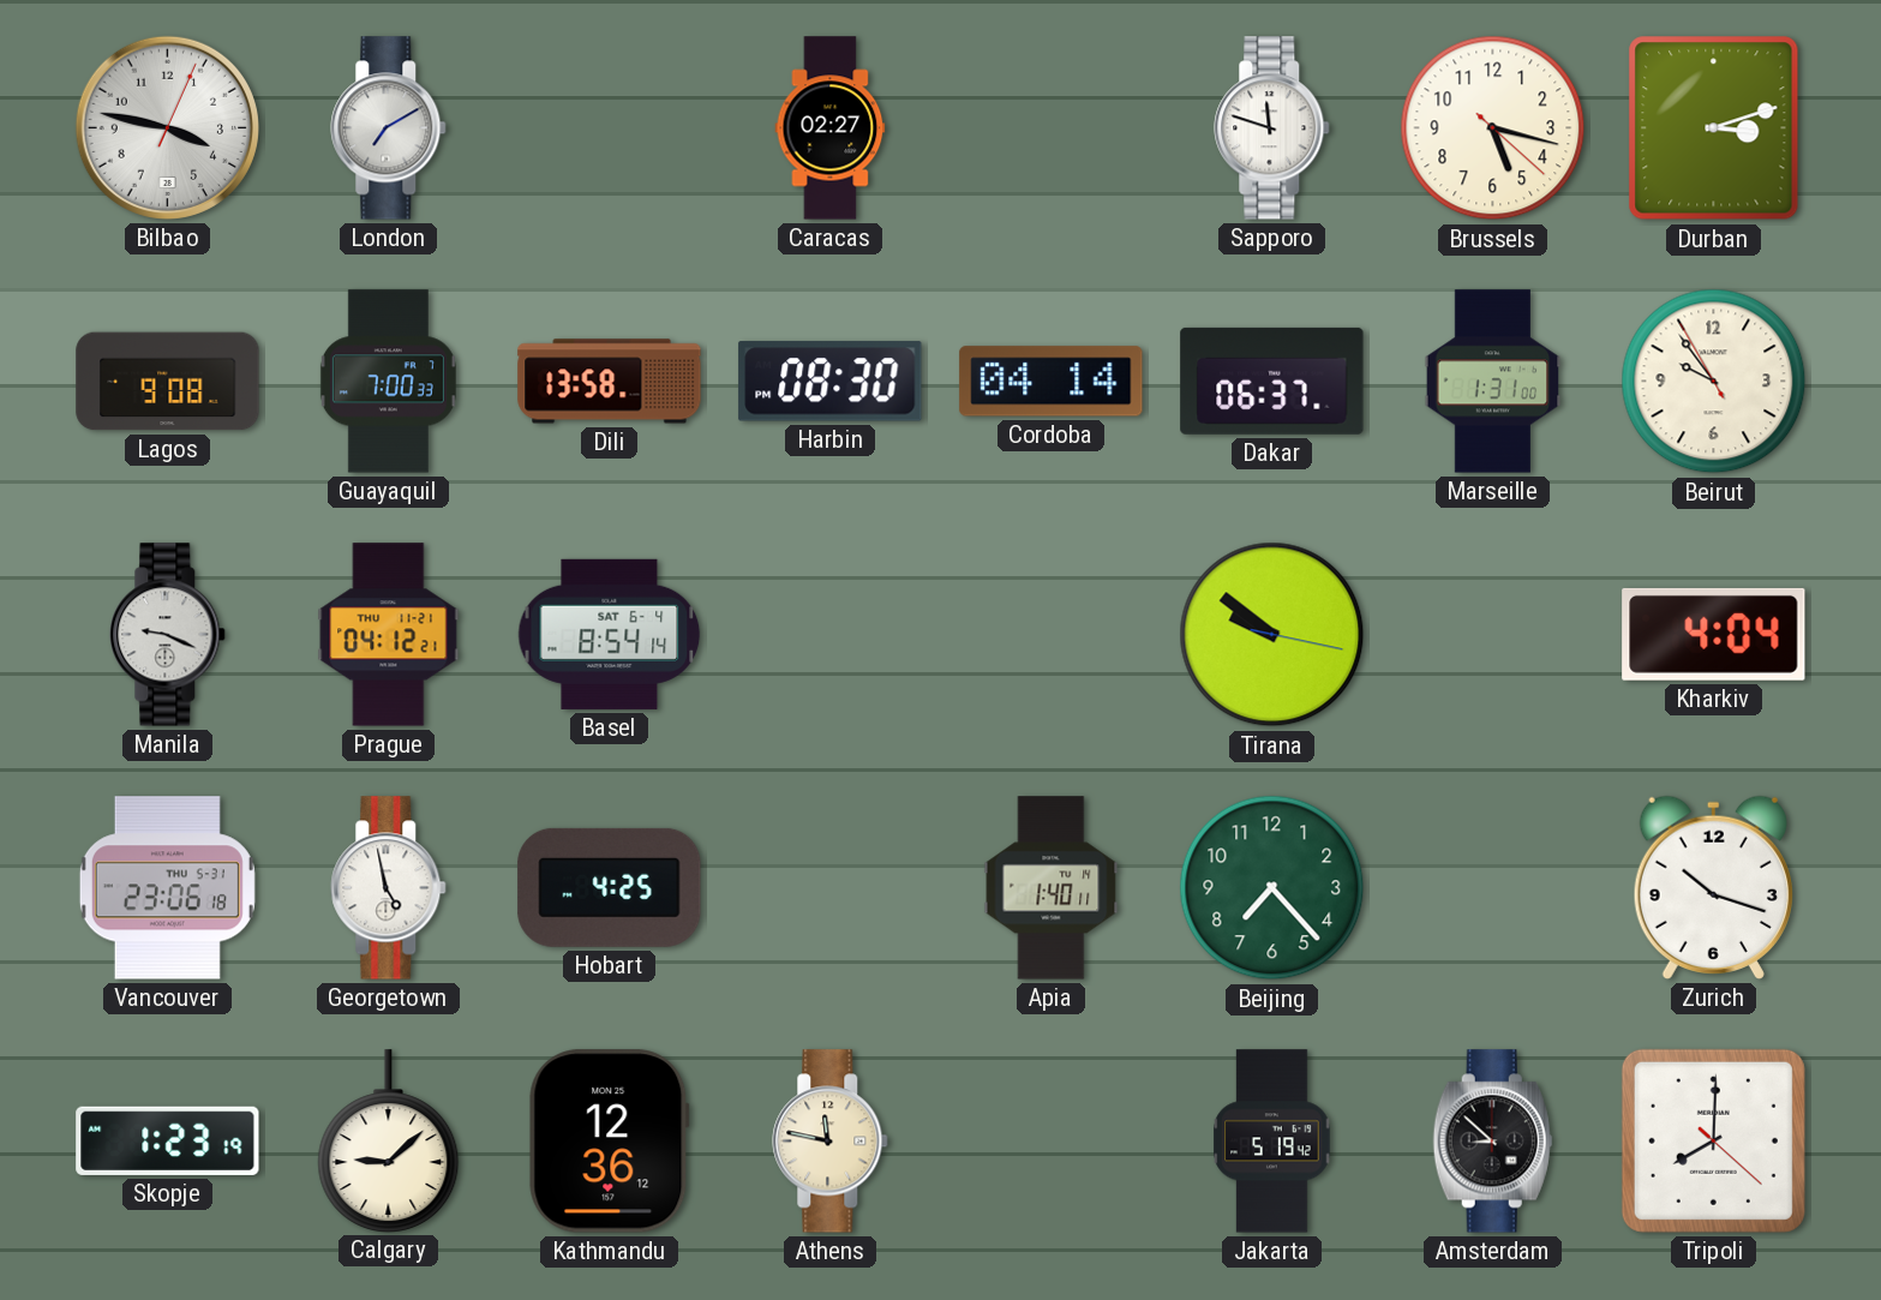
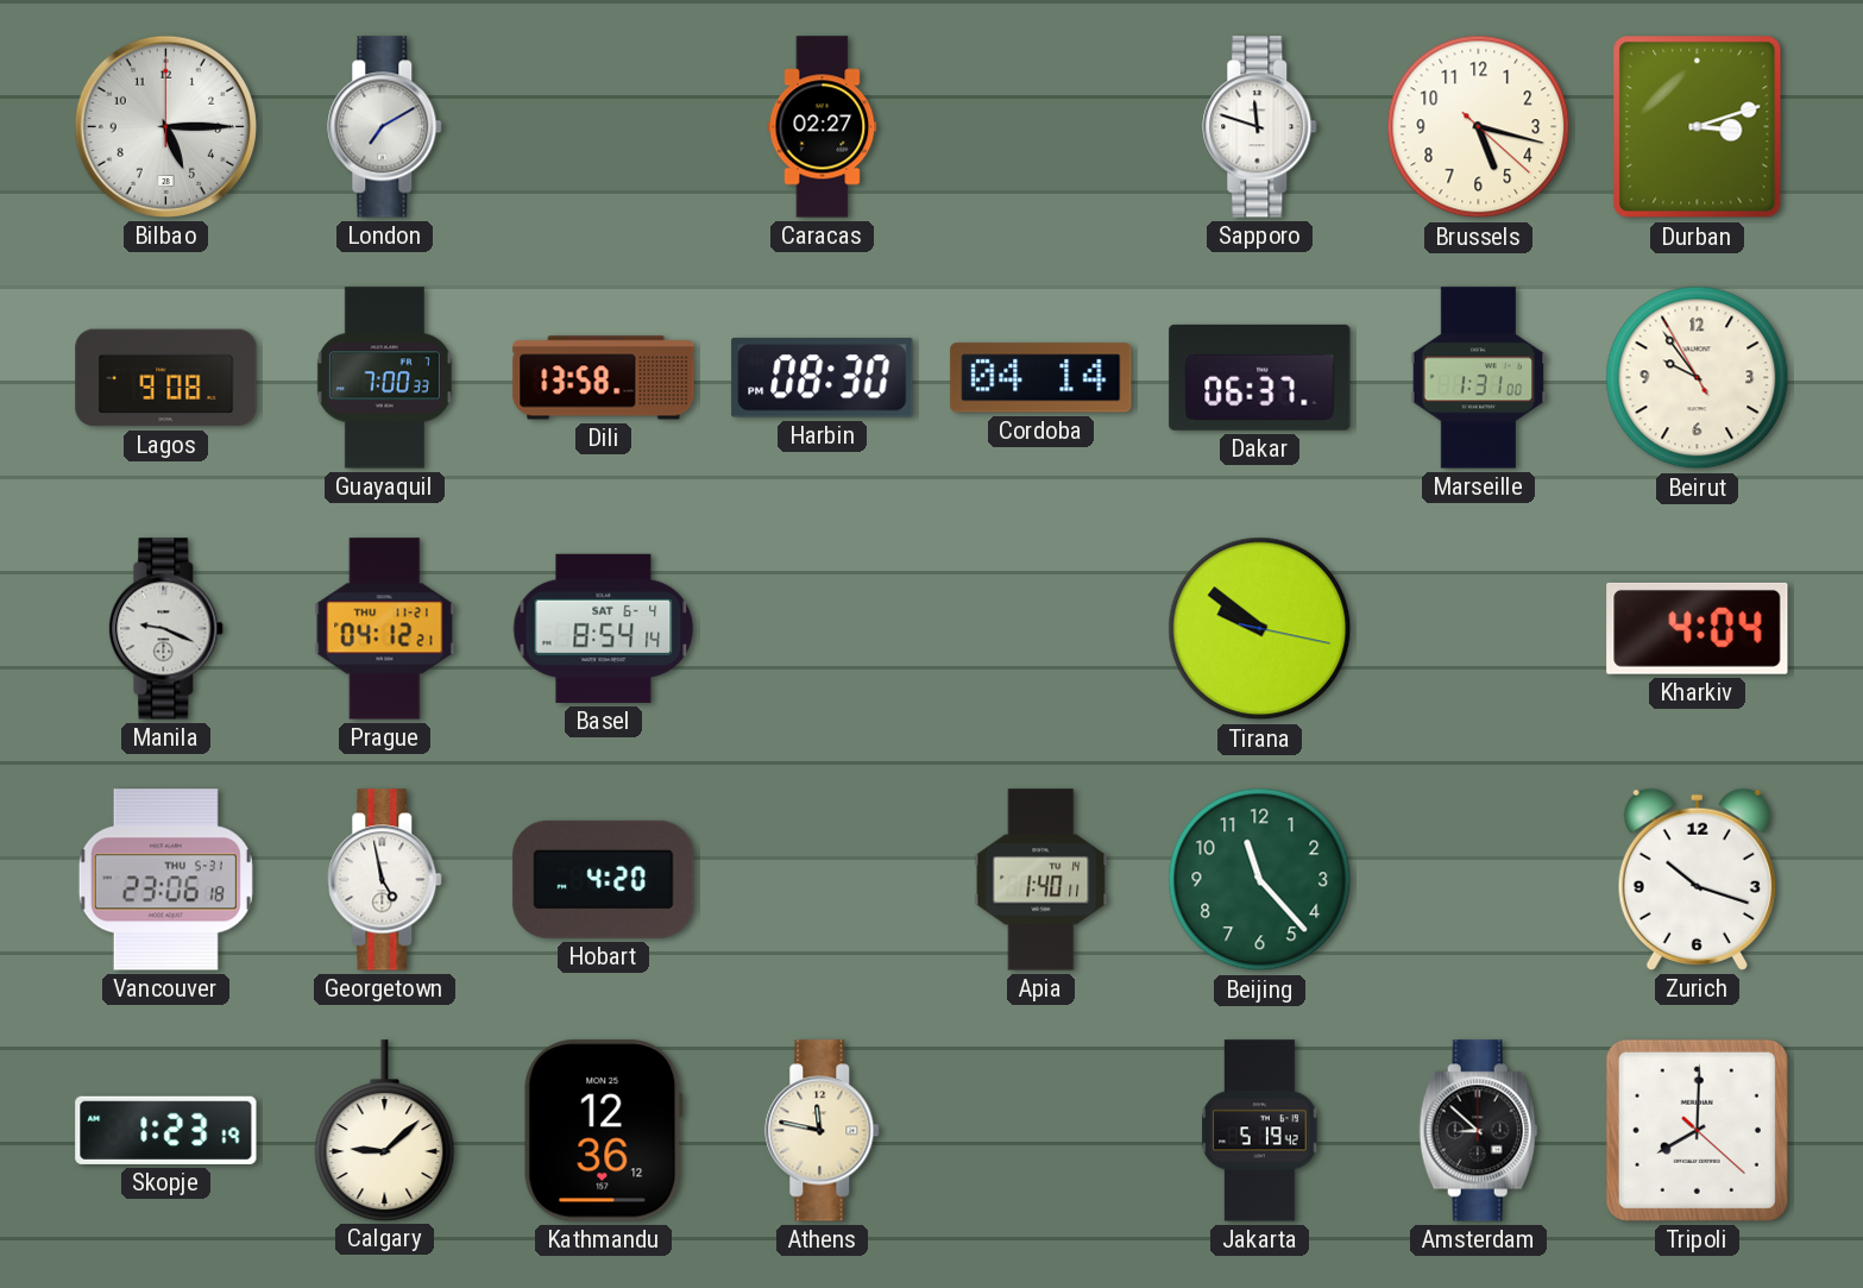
Bilbao: 3:47 -> 5:15 (165, 126)
Hobart: 4:25 -> 4:20 (604, 879)
Beijing: 7:23 -> 11:23 (1260, 880)
